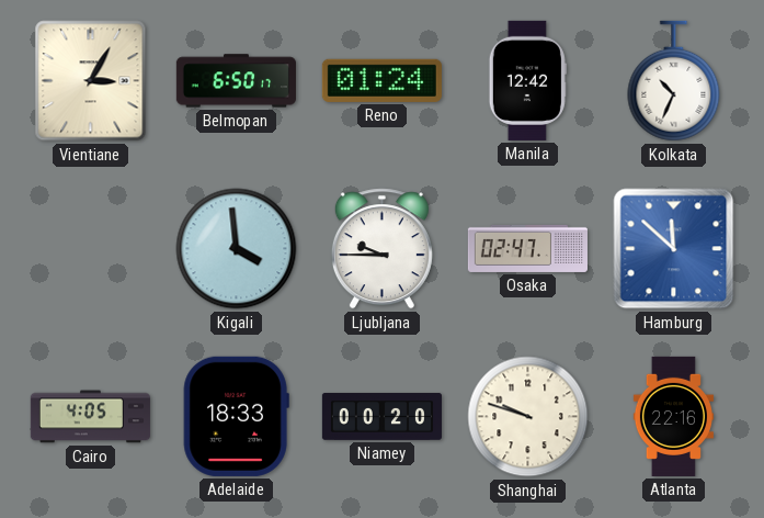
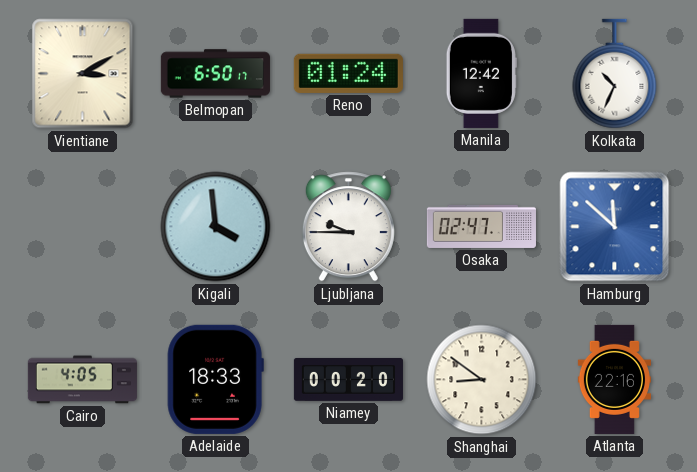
Vientiane: 3:05 -> 3:10 (83, 74)
Shanghai: 9:48 -> 8:51 (482, 380)
